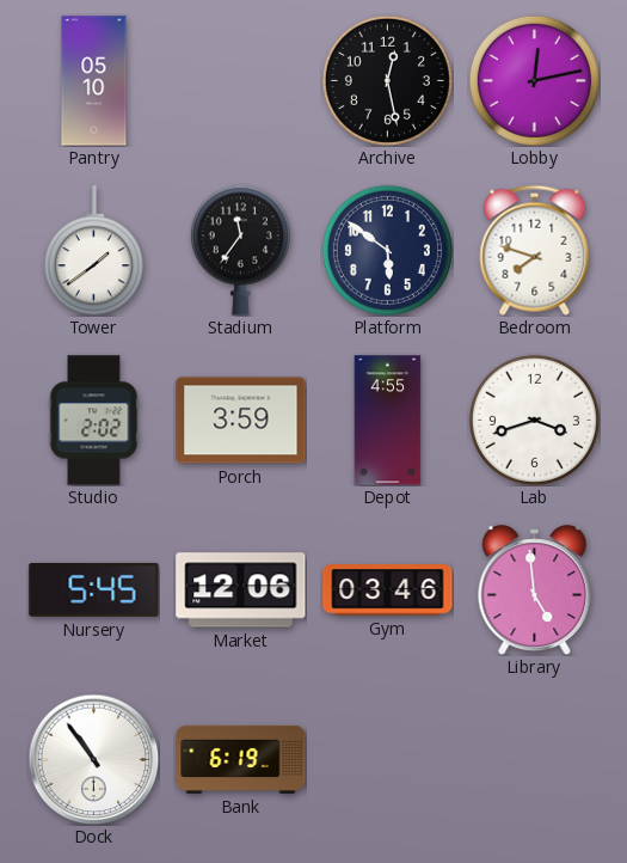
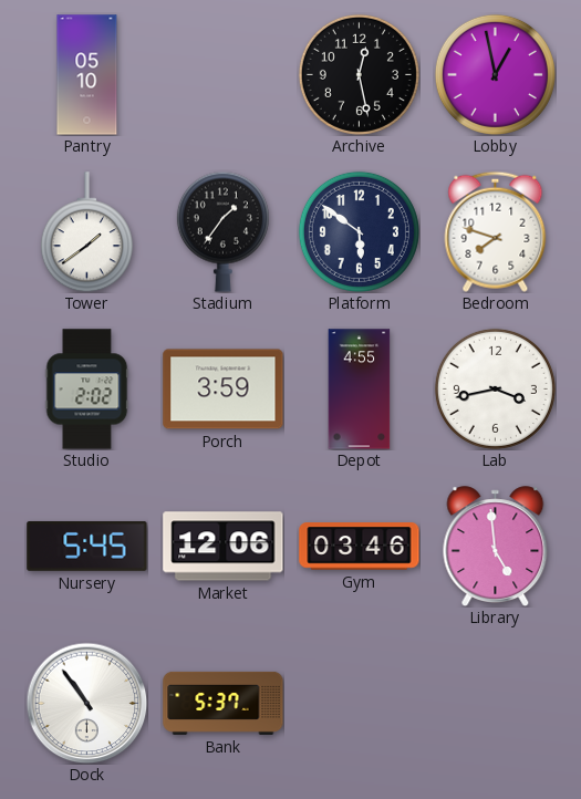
Lobby: 12:13 -> 12:58 (495, 74)
Stadium: 11:36 -> 1:36 (222, 231)
Lab: 3:42 -> 3:43 (495, 388)
Bank: 6:19 -> 5:37 (224, 703)
